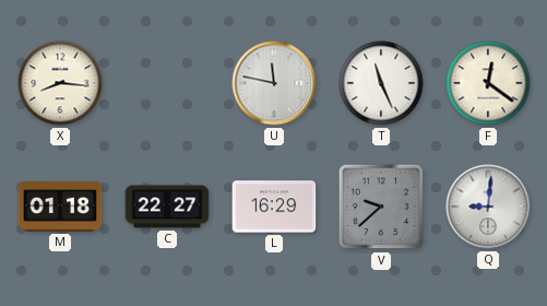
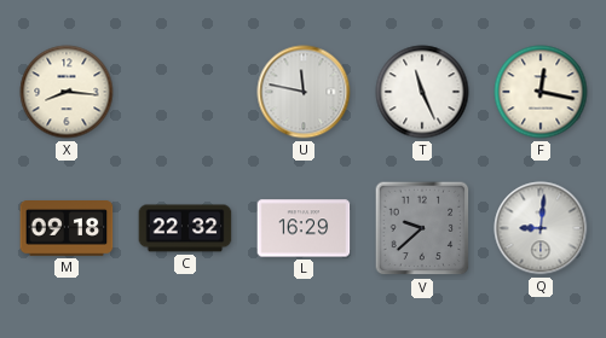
F: 12:21 -> 12:17 (541, 92)
M: 01:18 -> 09:18 (67, 229)
C: 22:27 -> 22:32 (185, 228)
